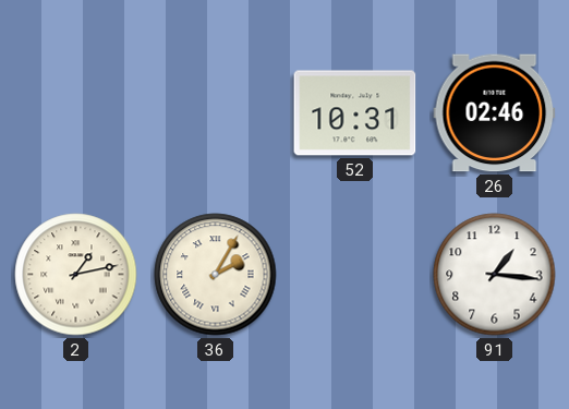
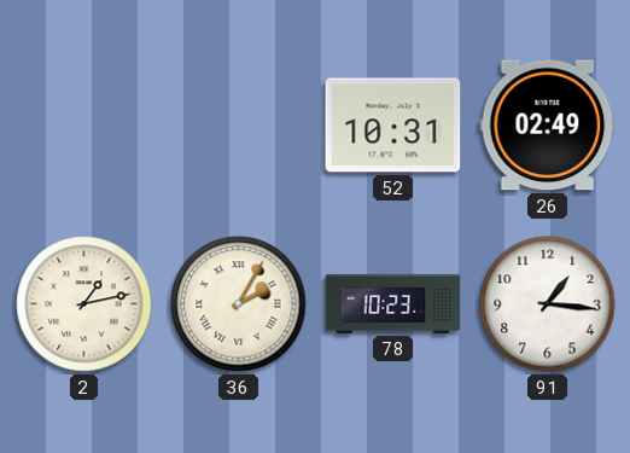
26: 02:46 -> 02:49 (548, 126)
78: none -> 10:23 (393, 303)
